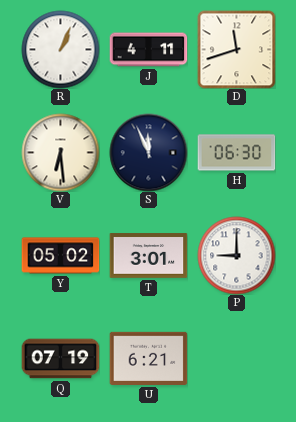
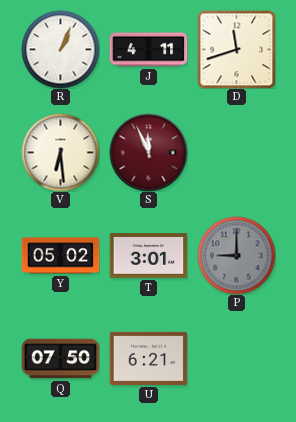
S dial: navy -> burgundy (148, 152)
H: 06:30 -> none (236, 153)
P dial: white -> grey (236, 255)
Q: 07:19 -> 07:50 (60, 359)
